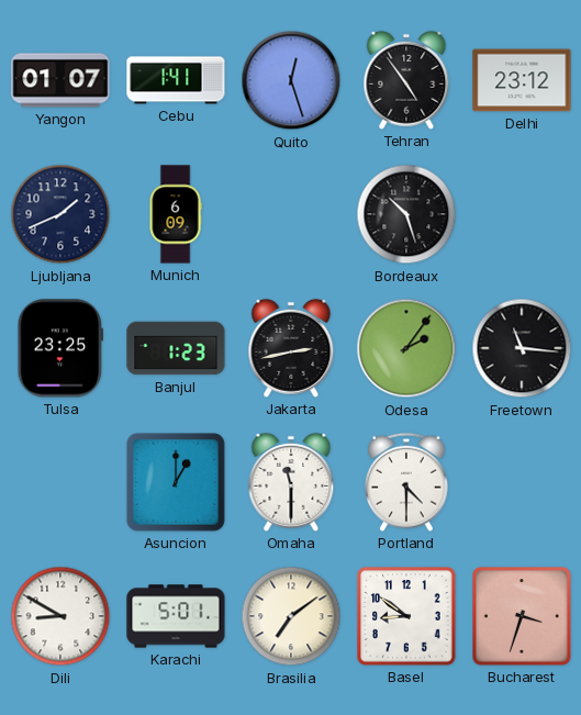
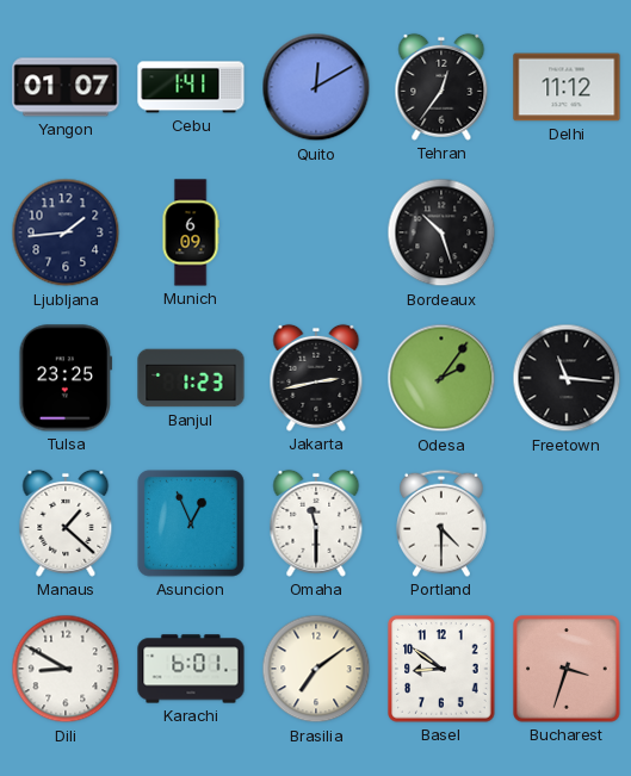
Quito: 12:27 -> 12:10 (316, 87)
Tehran: 4:54 -> 12:36 (441, 87)
Delhi: 23:12 -> 11:12 (567, 87)
Ljubljana: 1:41 -> 1:44 (66, 232)
Manaus: none -> 1:22 (66, 523)
Asuncion: 1:00 -> 12:56 (192, 524)
Karachi: 5:01 -> 6:01 (191, 669)
